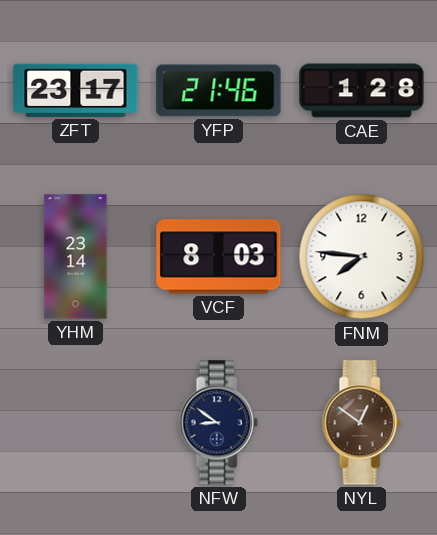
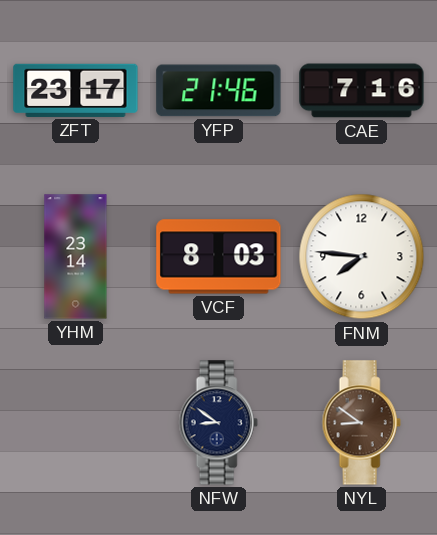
CAE: 1:28 -> 7:16 (362, 91)
NYL: 12:51 -> 8:51 (361, 423)
